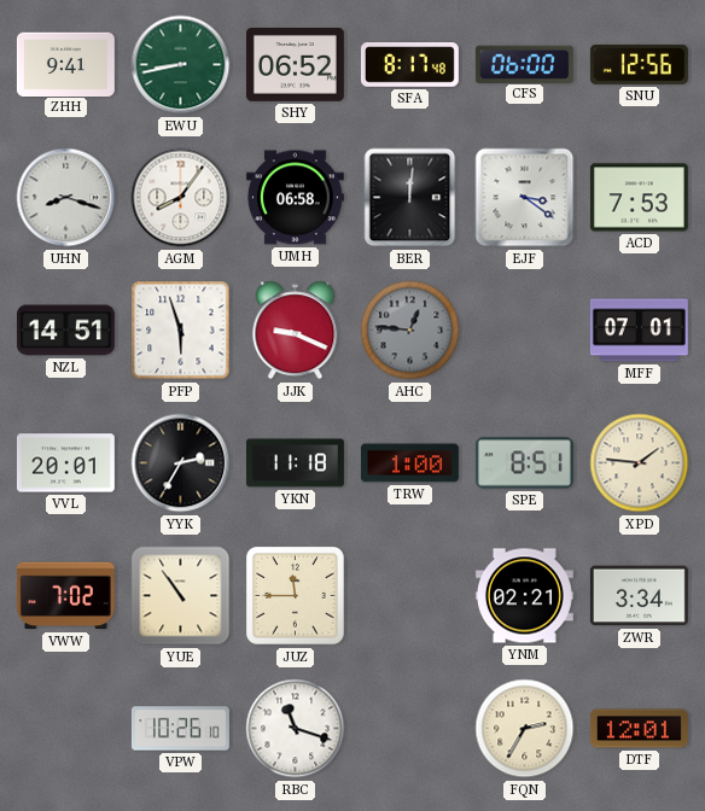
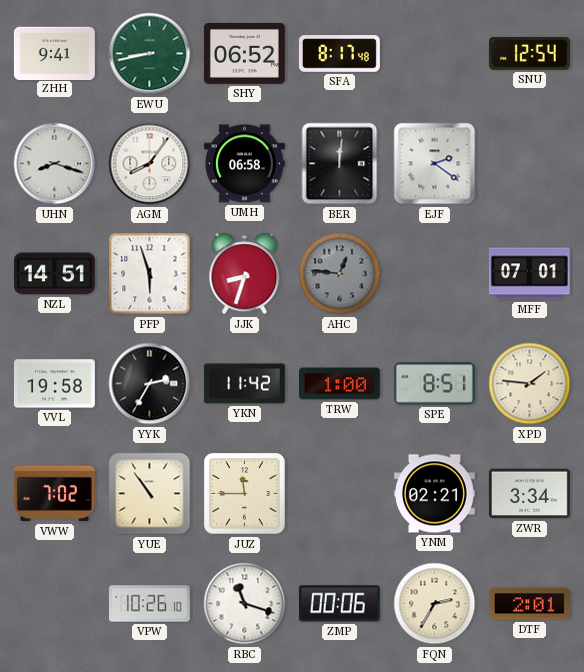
CFS: 06:00 -> none (524, 64)
SNU: 12:56 -> 12:54 (529, 53)
EJF: 3:21 -> 2:21 (435, 164)
ACD: 7:53 -> none (639, 198)
JJK: 9:19 -> 8:33 (245, 274)
VVL: 20:01 -> 19:58 (54, 384)
YKN: 11:18 -> 11:42 (244, 384)
ZMP: none -> 00:06 (339, 604)
DTF: 12:01 -> 2:01 (529, 604)
